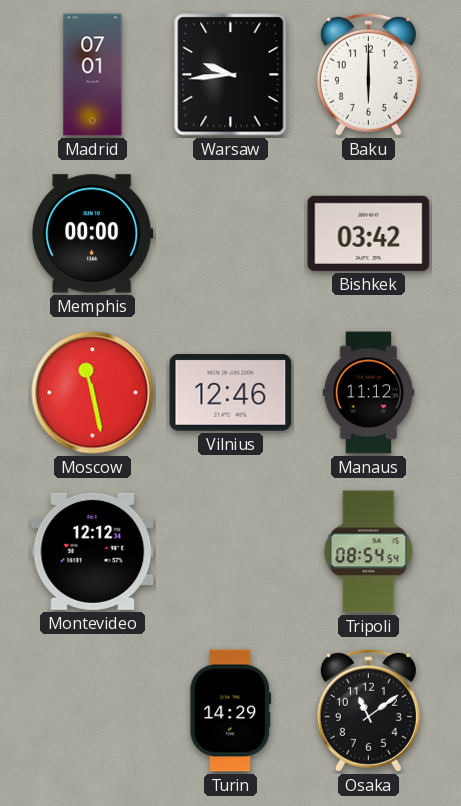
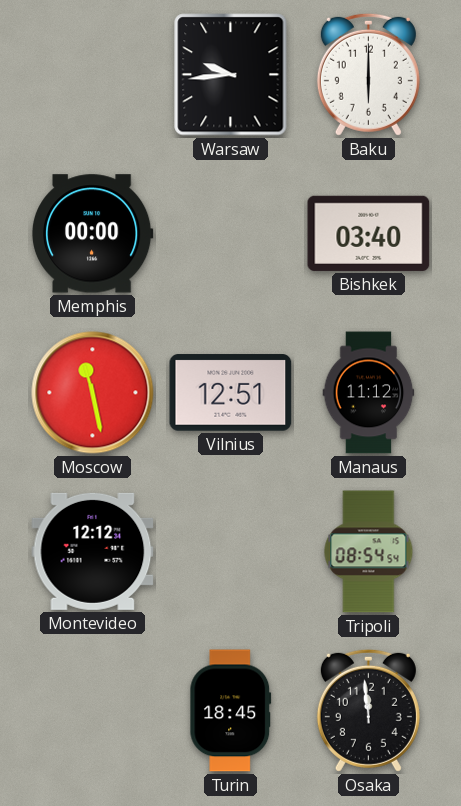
Madrid: 07:01 -> none (93, 75)
Bishkek: 03:42 -> 03:40 (369, 233)
Vilnius: 12:46 -> 12:51 (231, 393)
Turin: 14:29 -> 18:45 (231, 711)
Osaka: 11:09 -> 11:59 (368, 710)
